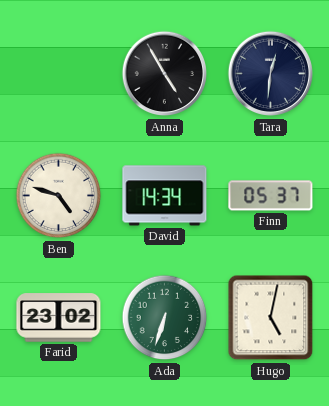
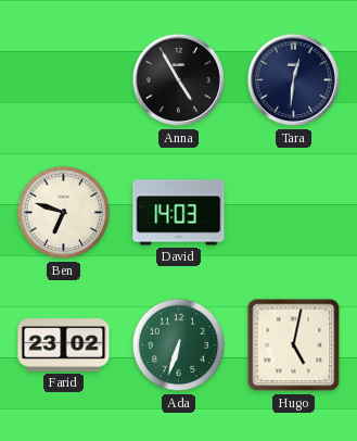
Ben: 4:48 -> 6:48 (64, 213)
David: 14:34 -> 14:03 (179, 213)
Finn: 05:37 -> none (271, 196)
